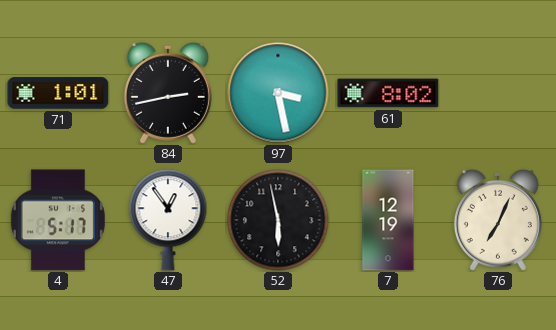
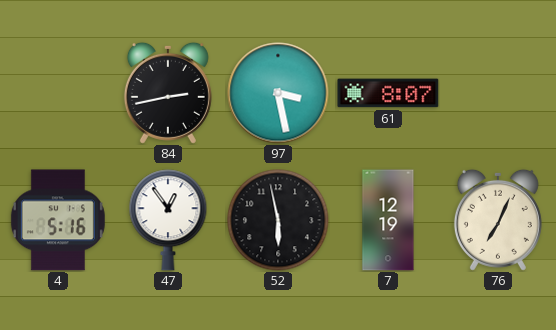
71: 1:01 -> none (58, 93)
61: 8:02 -> 8:07 (388, 93)
4: 5:17 -> 5:16 (58, 220)
